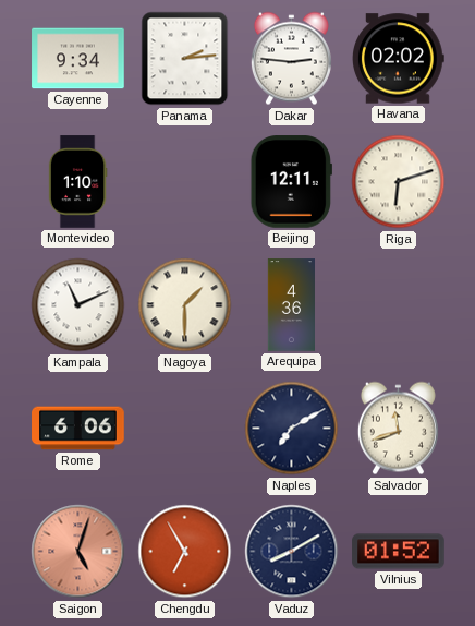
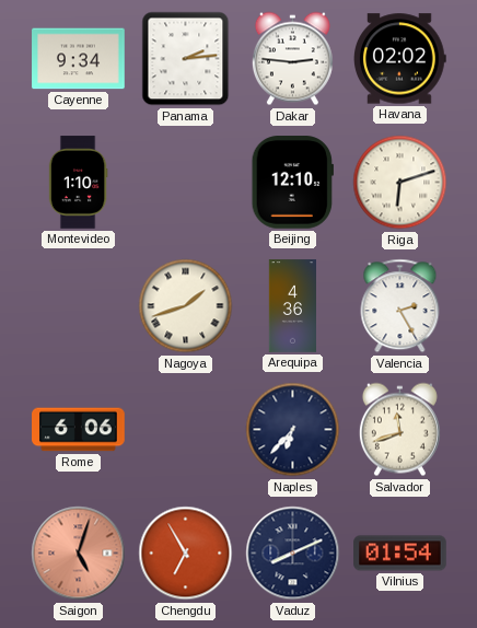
Beijing: 12:11 -> 12:10 (292, 183)
Kampala: 11:11 -> none (78, 305)
Nagoya: 1:30 -> 1:42 (186, 306)
Valencia: none -> 2:25 (400, 306)
Naples: 7:10 -> 6:37 (293, 430)
Vaduz: 8:10 -> 8:11 (293, 554)
Vilnius: 01:52 -> 01:54 (400, 554)
